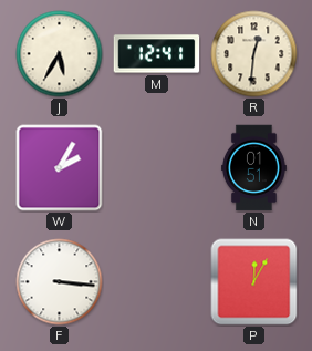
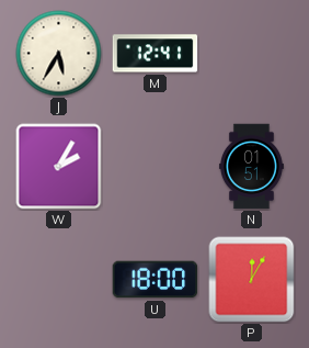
R: 12:31 -> none (254, 54)
F: 3:16 -> none (60, 282)
U: none -> 18:00 (156, 280)
